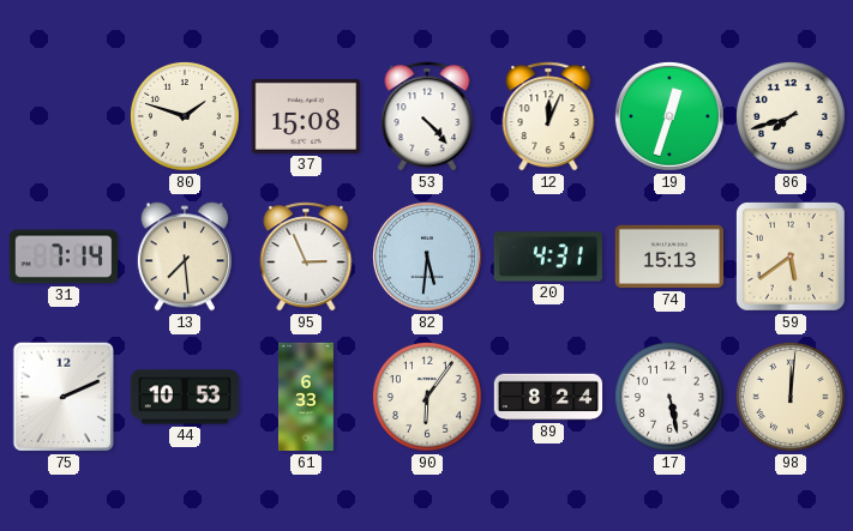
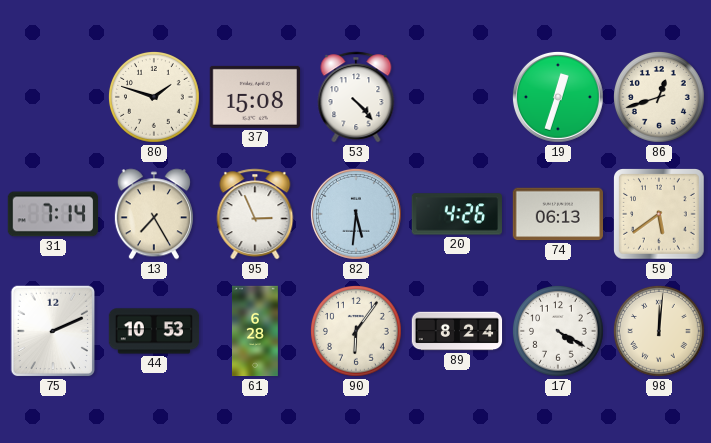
12: 12:04 -> none (548, 116)
86: 7:42 -> 12:42 (660, 98)
13: 7:29 -> 7:25 (154, 214)
20: 4:31 -> 4:26 (457, 214)
74: 15:13 -> 06:13 (557, 214)
61: 6:33 -> 6:28 (256, 331)
17: 5:28 -> 4:20 (559, 332)
